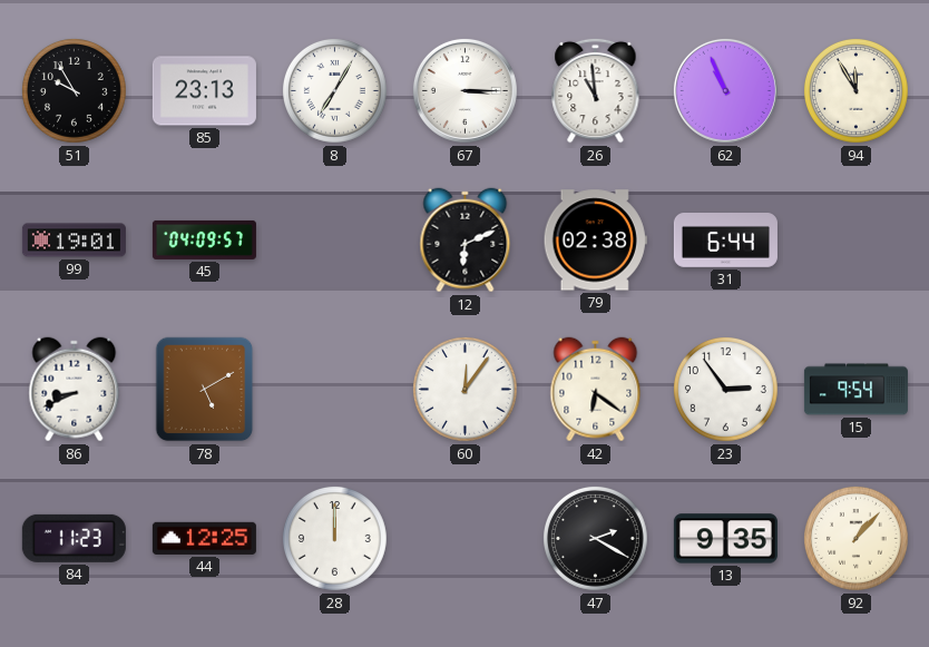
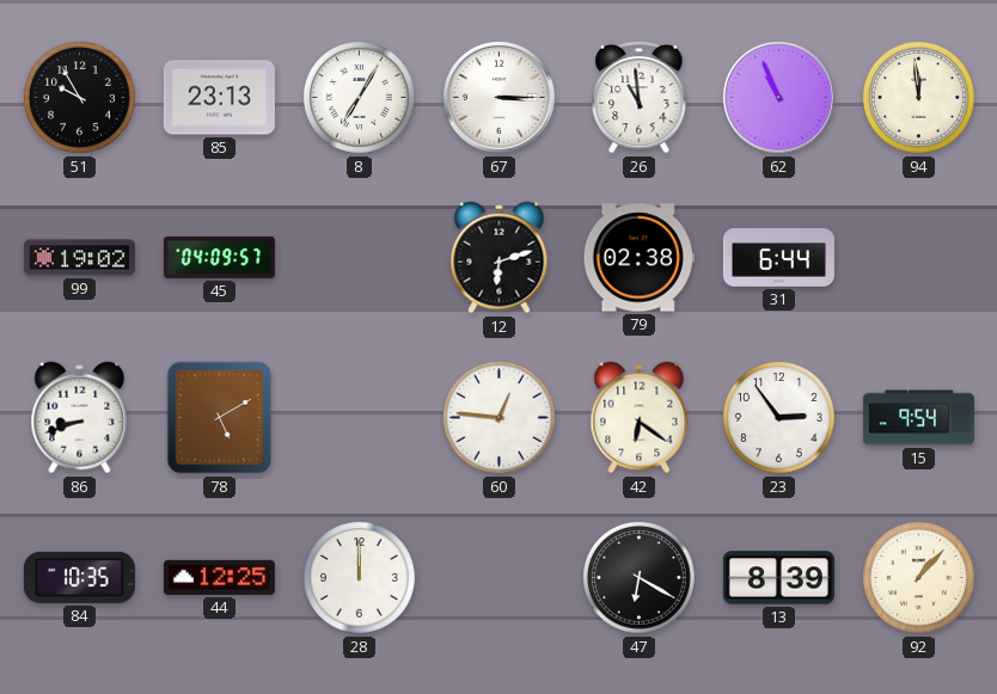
94: 11:55 -> 11:59 (919, 98)
99: 19:01 -> 19:02 (79, 258)
12: 6:11 -> 6:12 (500, 258)
86: 8:41 -> 8:42 (80, 418)
60: 12:06 -> 12:46 (500, 418)
84: 11:23 -> 10:35 (79, 577)
47: 2:20 -> 6:20 (640, 578)
13: 9:35 -> 8:39 (778, 578)
